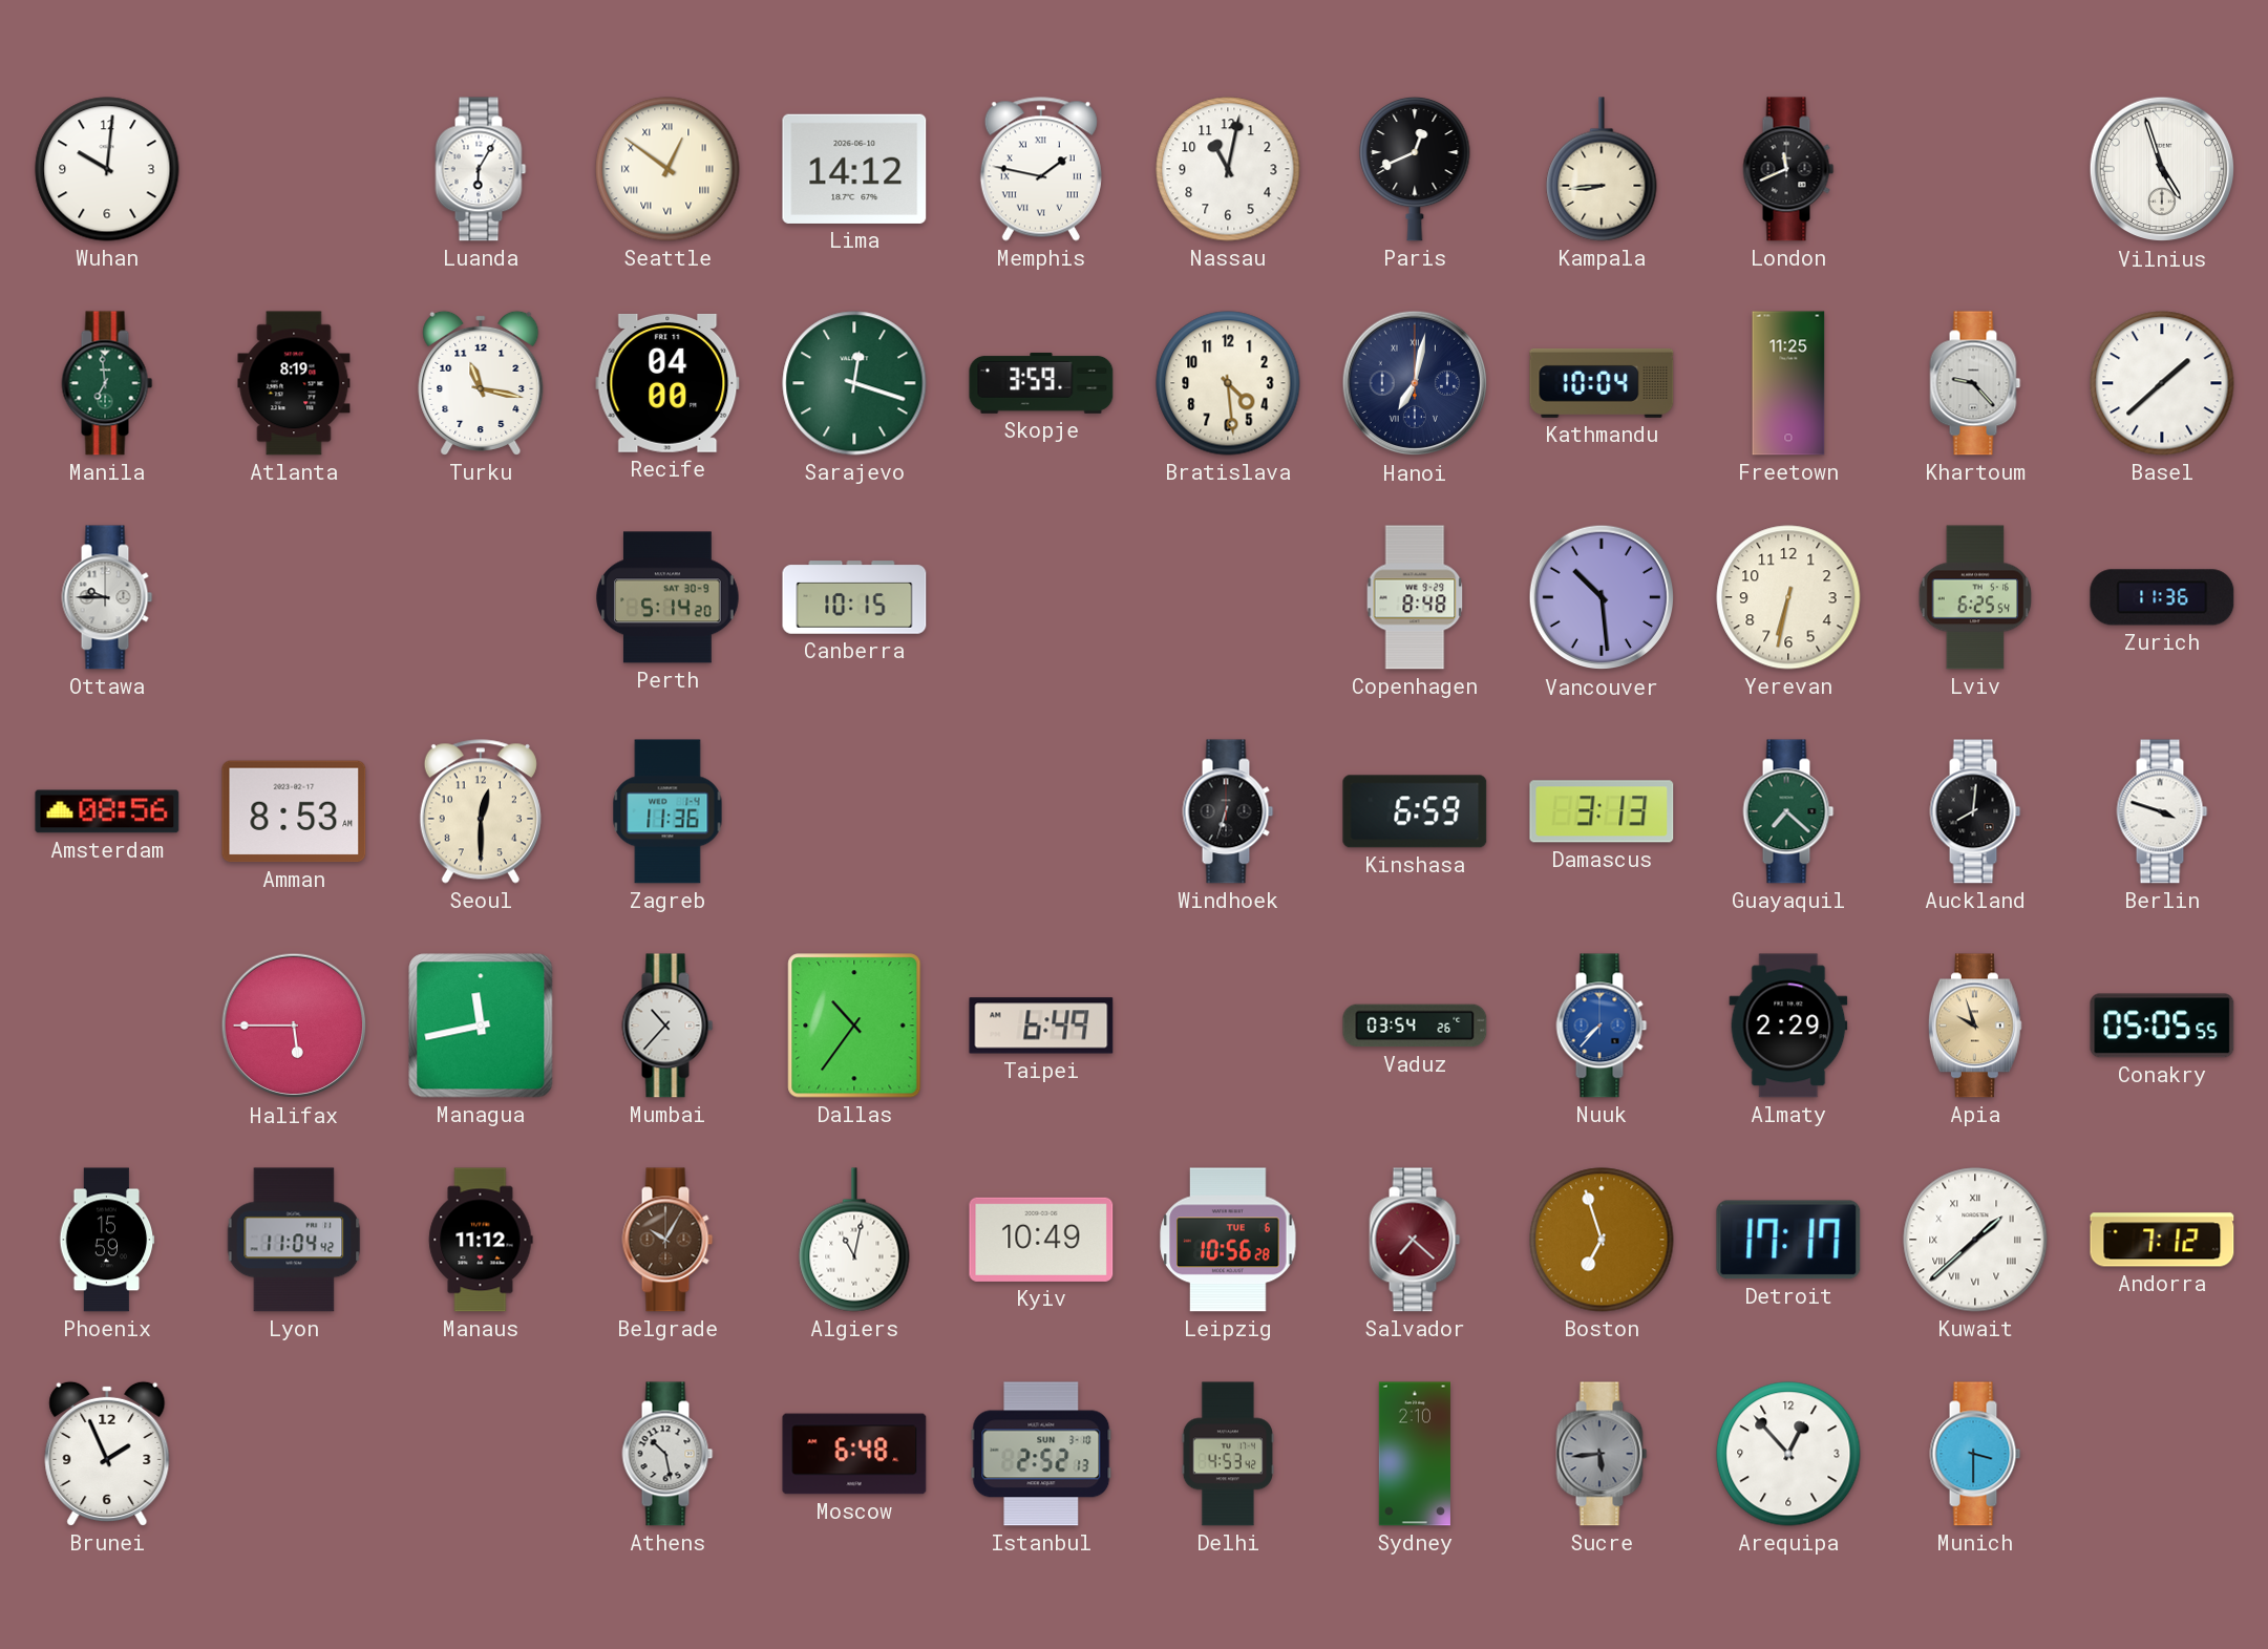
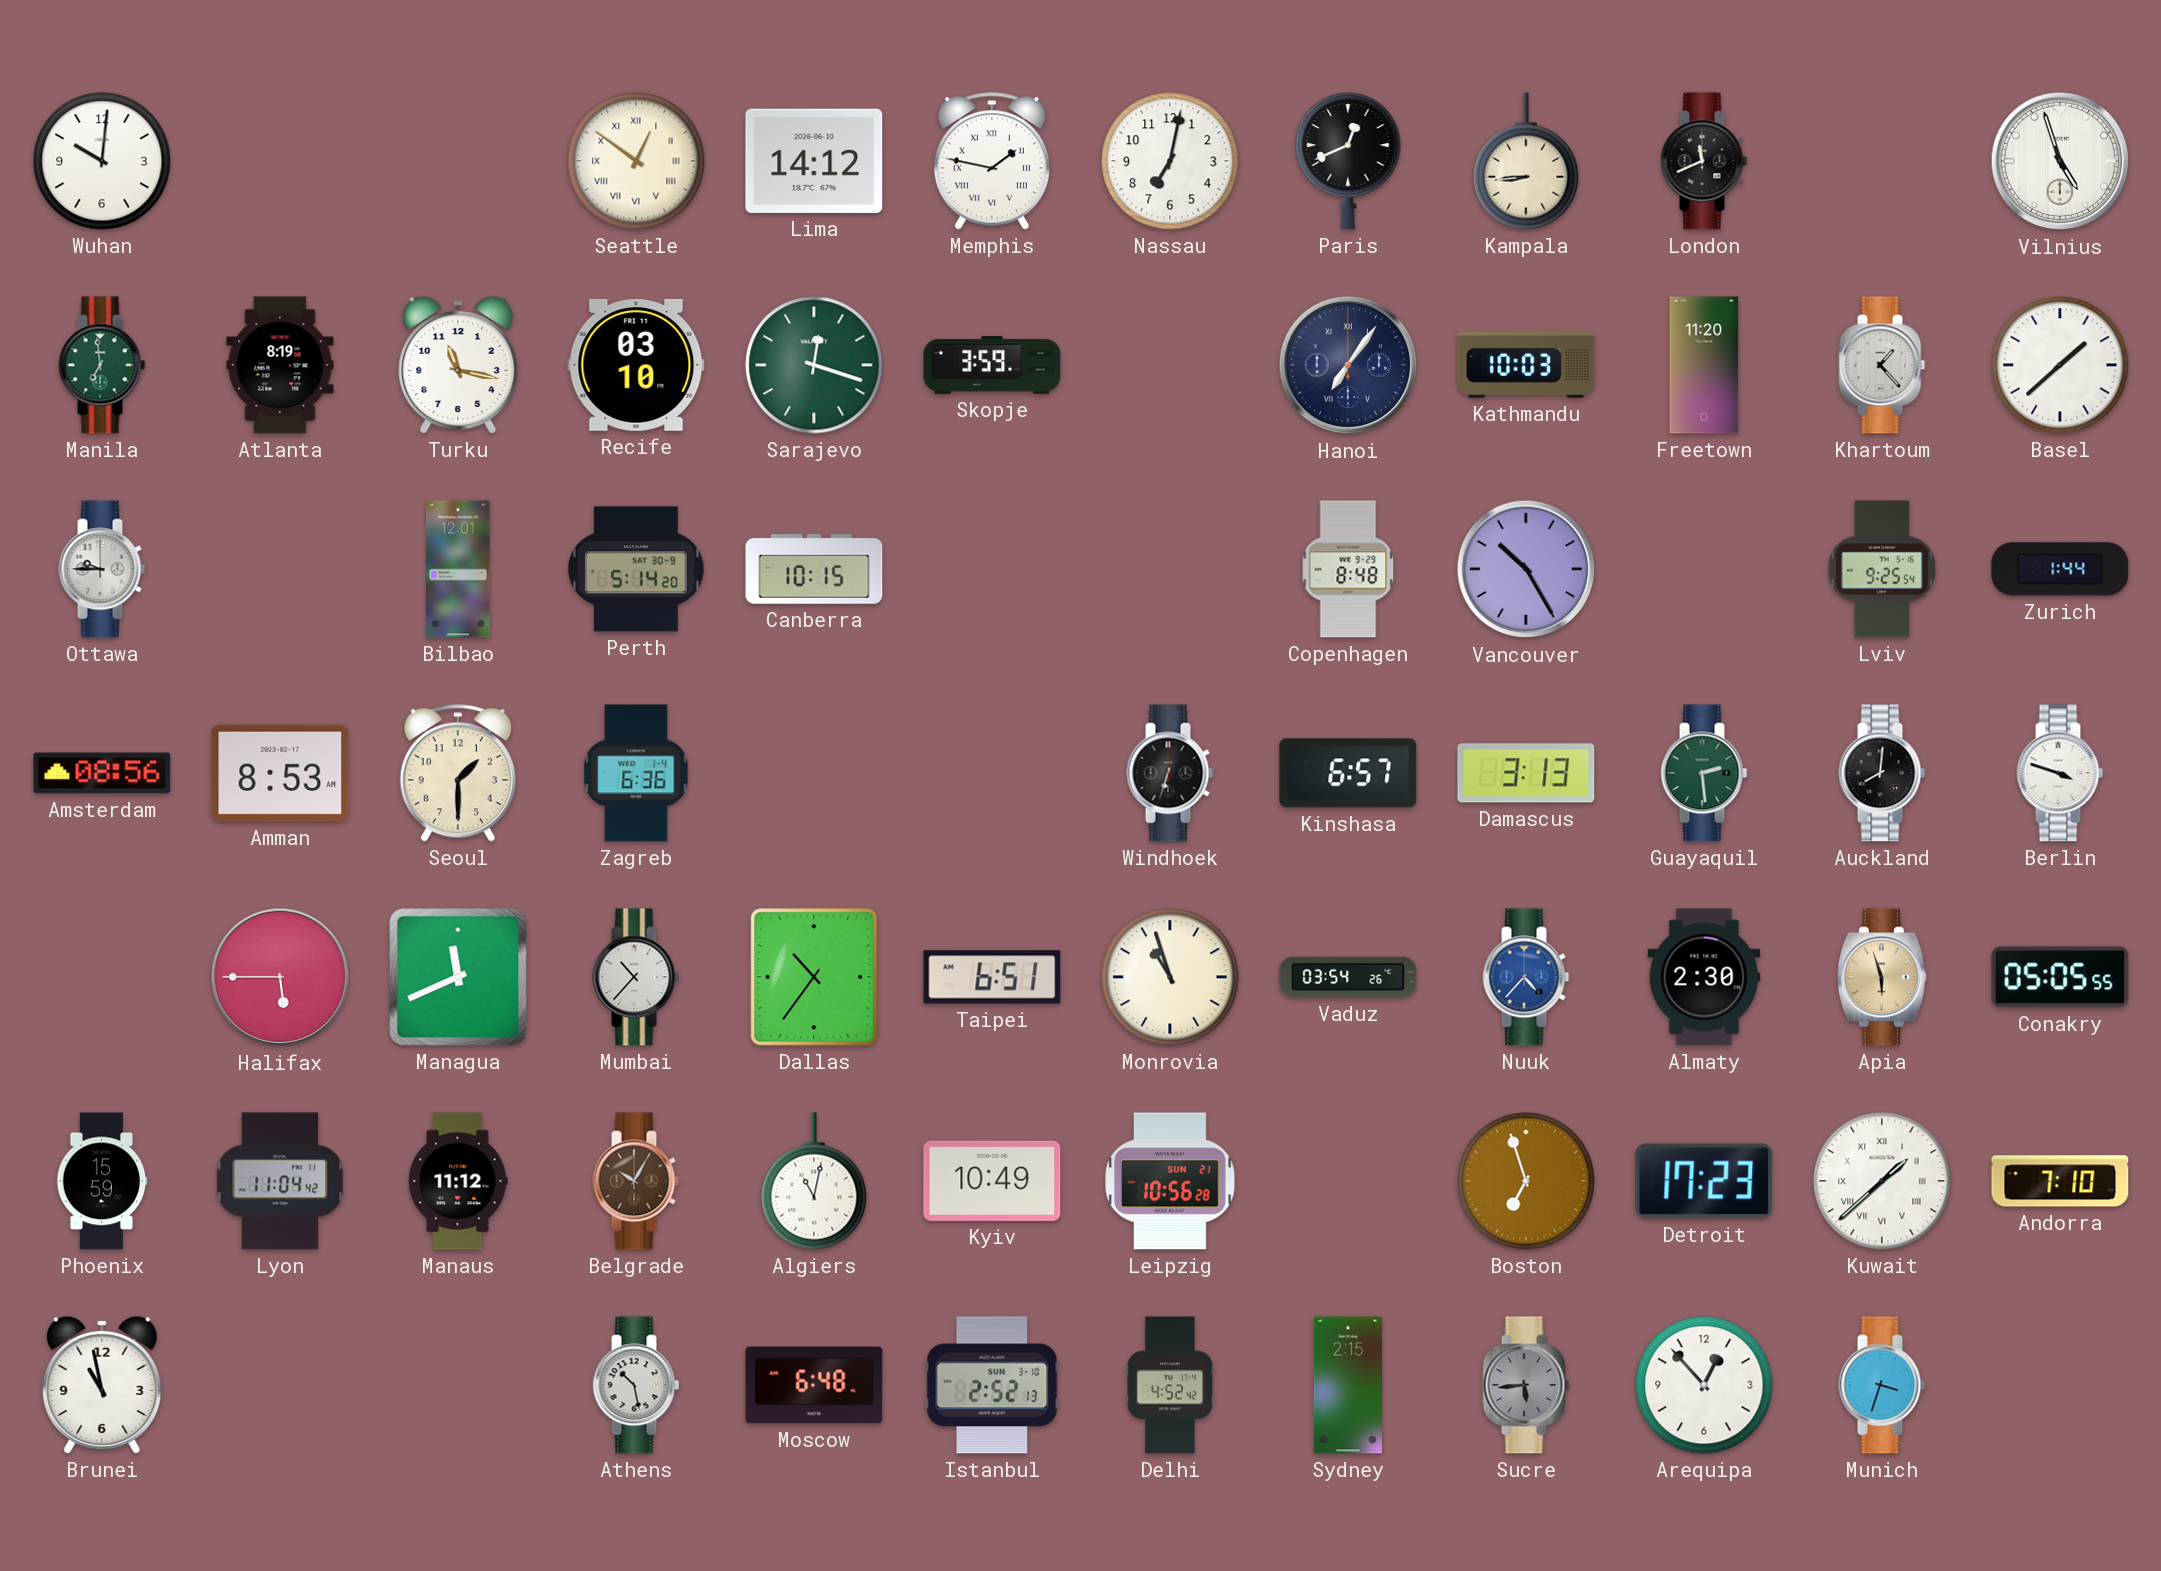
Luanda: 6:05 -> none (481, 169)
Nassau: 11:02 -> 7:02 (1170, 161)
Recife: 04:00 -> 03:10 (636, 365)
Bratislava: 4:29 -> none (1228, 383)
Hanoi: 7:02 -> 7:06 (1348, 365)
Kathmandu: 10:04 -> 10:03 (1526, 365)
Freetown: 11:25 -> 11:20 (1704, 365)
Khartoum: 9:23 -> 1:23 (1882, 365)
Bilbao: none -> 12:01 (458, 569)
Vancouver: 10:29 -> 10:25 (1526, 569)
Yerevan: 6:32 -> none (1788, 597)
Lviv: 6:25 -> 9:25 (1882, 569)
Zurich: 11:36 -> 1:44 (2060, 569)
Seoul: 12:30 -> 1:30 (458, 773)
Zagreb: 11:36 -> 6:36 (636, 773)
Kinshasa: 6:59 -> 6:57 (1348, 773)
Guayaquil: 7:22 -> 2:29 (1704, 773)
Managua: 11:43 -> 11:41 (458, 977)
Taipei: 6:49 -> 6:51 (992, 977)
Monrovia: none -> 10:57 (1170, 977)
Nuuk: 7:37 -> 4:37 (1526, 977)
Almaty: 2:29 -> 2:30 (1704, 977)
Apia: 9:57 -> 5:57 (1882, 977)
Leipzig date: TUE 6 -> SUN 21 (1170, 1181)
Salvador: 7:22 -> none (1415, 1240)
Detroit: 17:17 -> 17:23 (1704, 1181)
Andorra: 7:12 -> 7:10 (2060, 1181)
Brunei: 1:56 -> 10:58 (102, 1385)
Delhi: 4:53 -> 4:52 (1170, 1385)
Sydney: 2:10 -> 2:15 (1348, 1385)
Munich: 3:30 -> 3:33 (1882, 1385)
